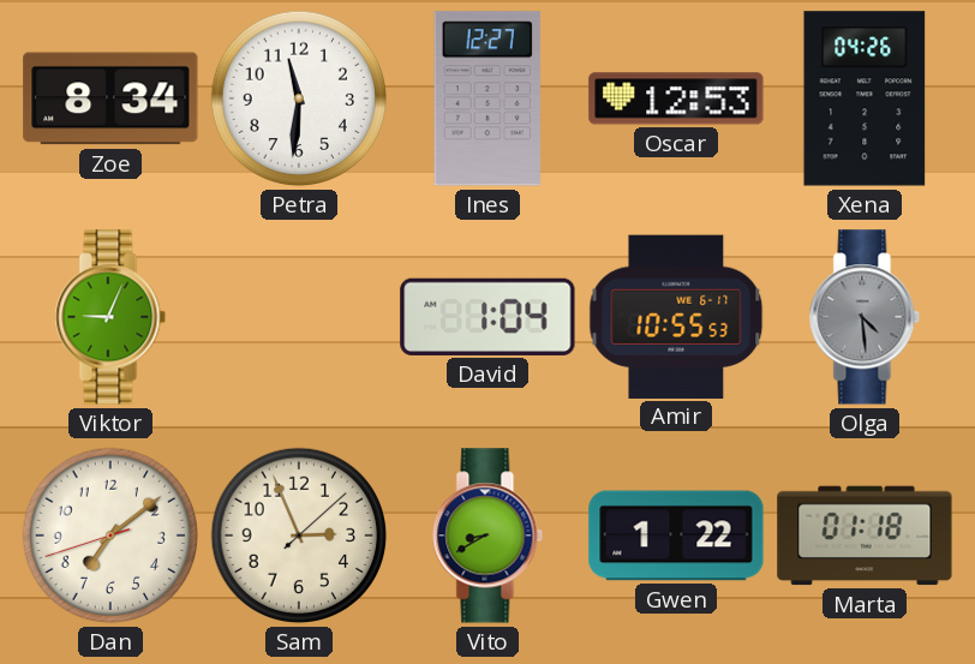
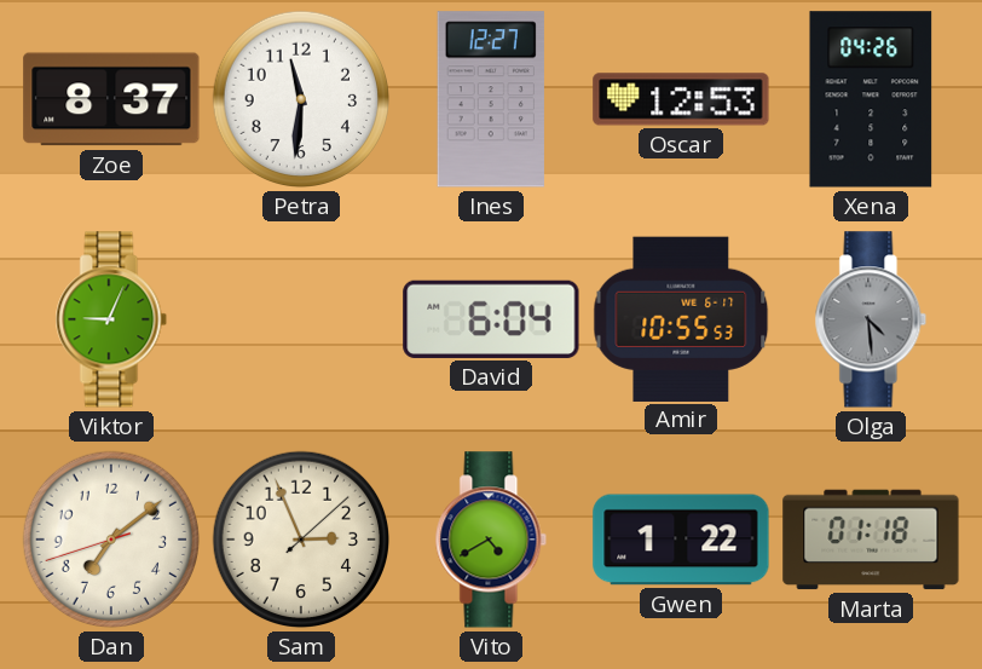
Zoe: 8:34 -> 8:37 (111, 99)
David: 1:04 -> 6:04 (491, 319)
Vito: 8:40 -> 4:40 (491, 540)
